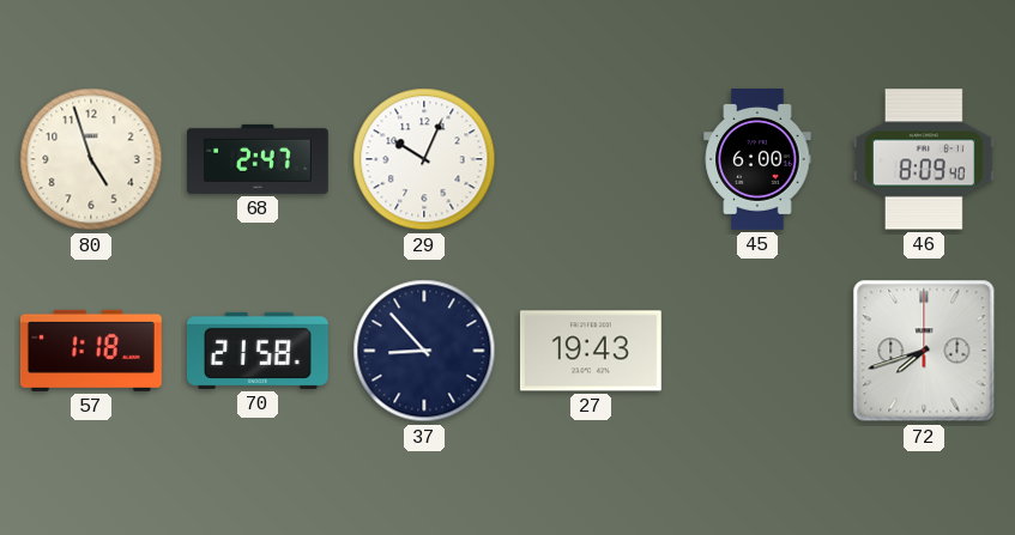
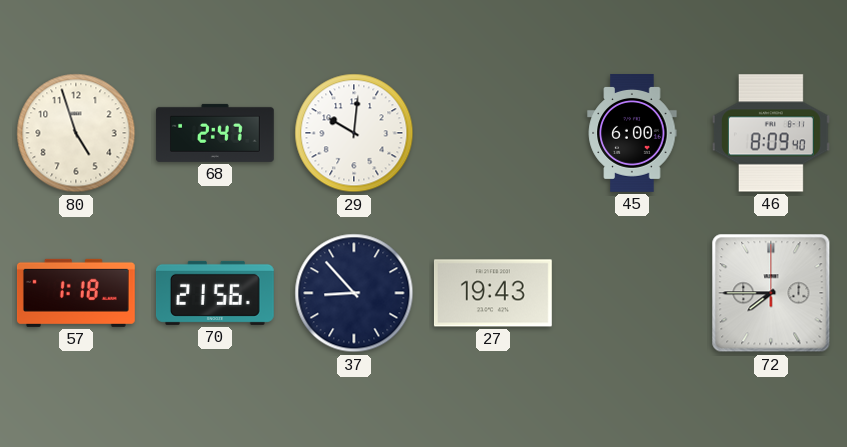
29: 10:04 -> 10:01 (354, 133)
70: 21:58 -> 21:56 (215, 293)
72: 7:42 -> 7:45 (771, 293)
